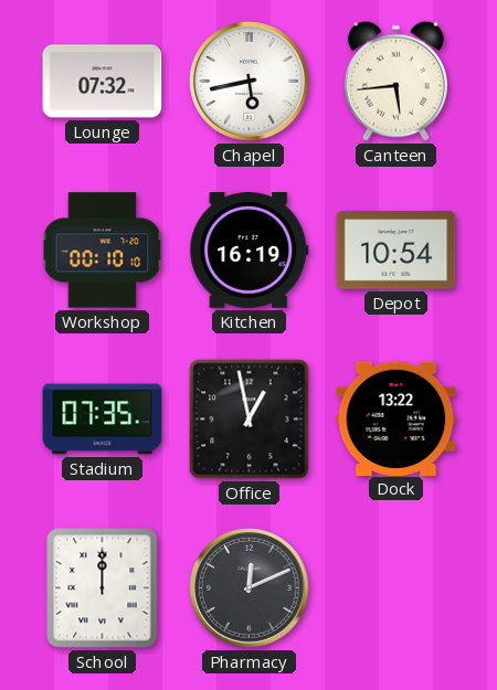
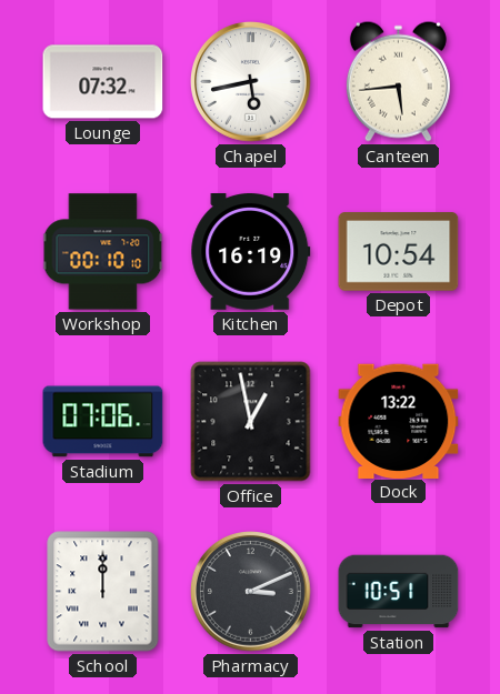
Stadium: 07:35 -> 07:06 (103, 422)
Pharmacy: 12:11 -> 3:11 (251, 592)
Station: none -> 10:51 (399, 592)
